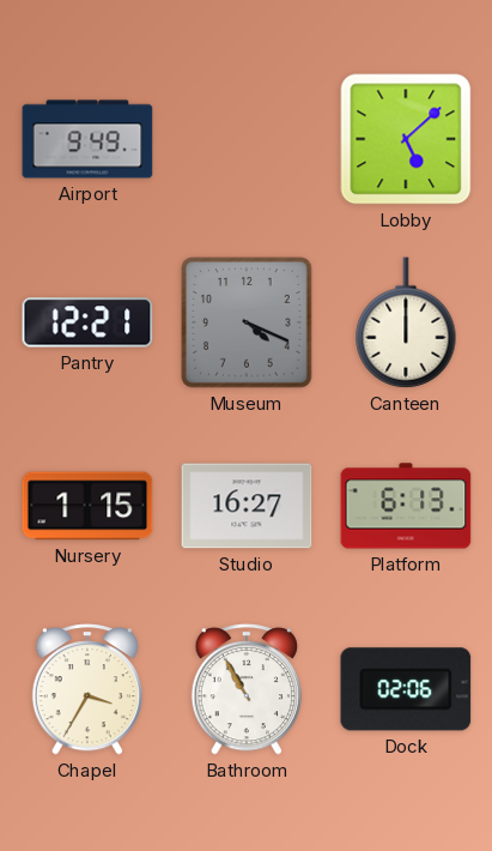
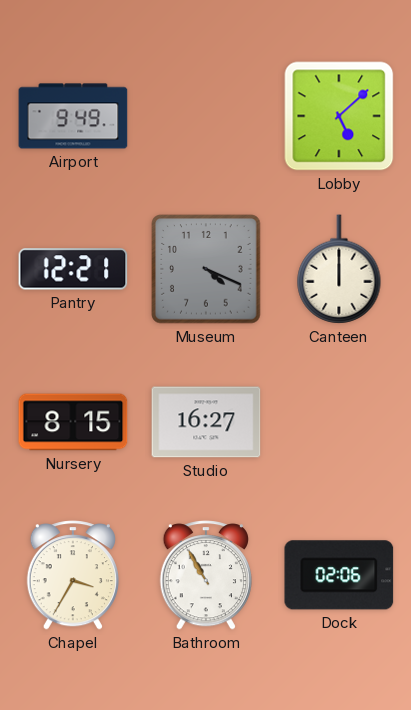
Nursery: 1:15 -> 8:15 (73, 422)
Platform: 6:13 -> none (406, 506)
